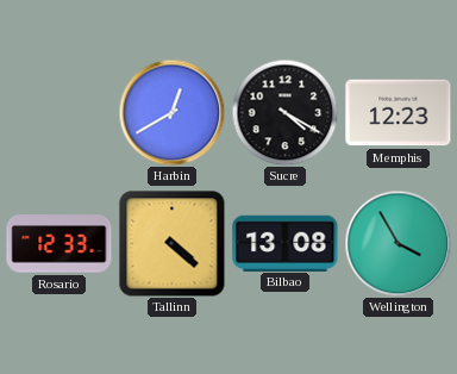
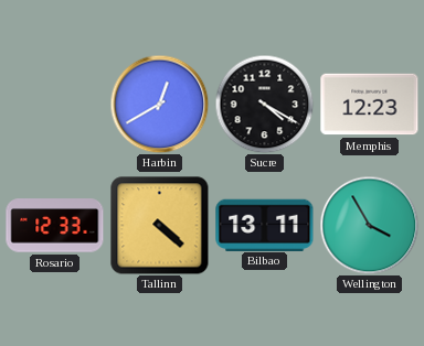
Bilbao: 13:08 -> 13:11 (265, 225)
